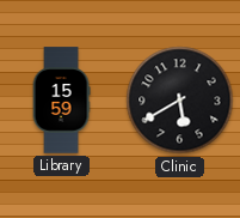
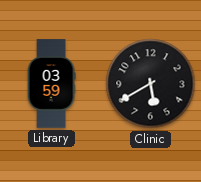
Library: 15:59 -> 03:59 (51, 84)
